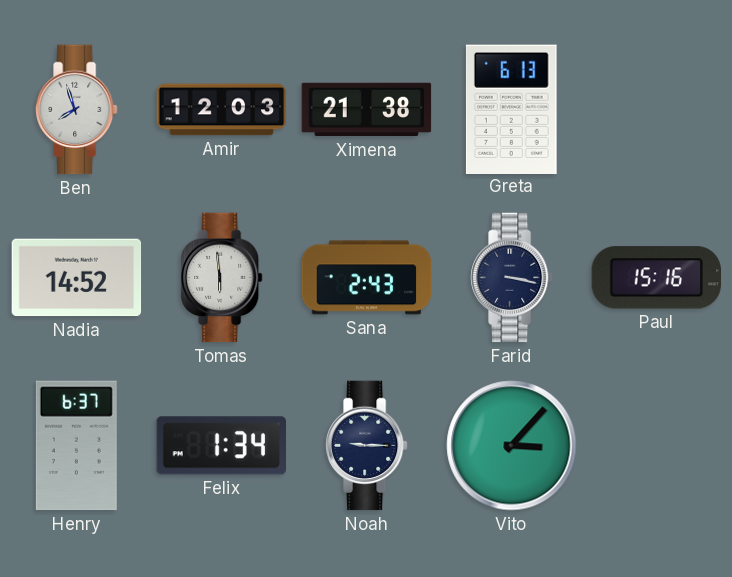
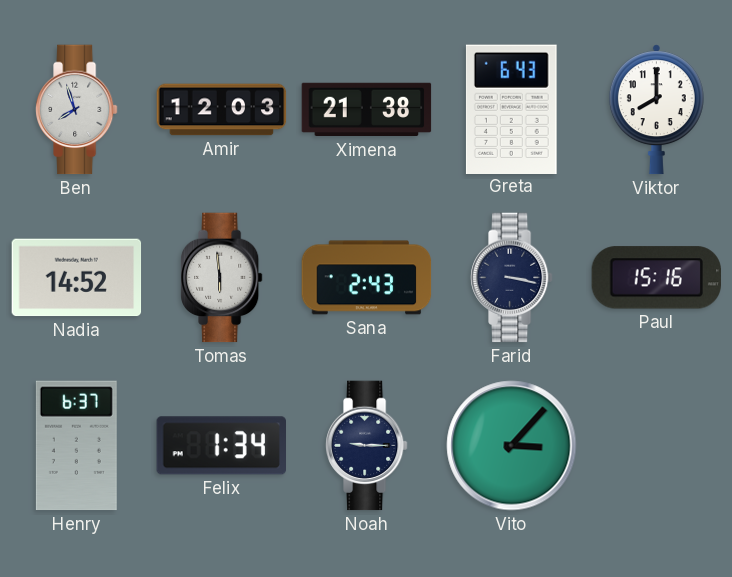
Greta: 6:13 -> 6:43 (511, 109)
Viktor: none -> 8:00 (656, 110)
